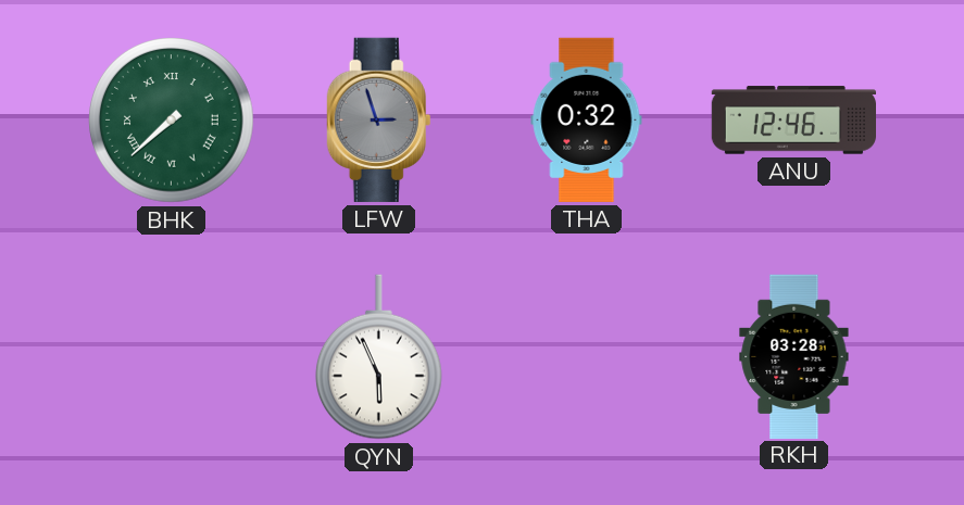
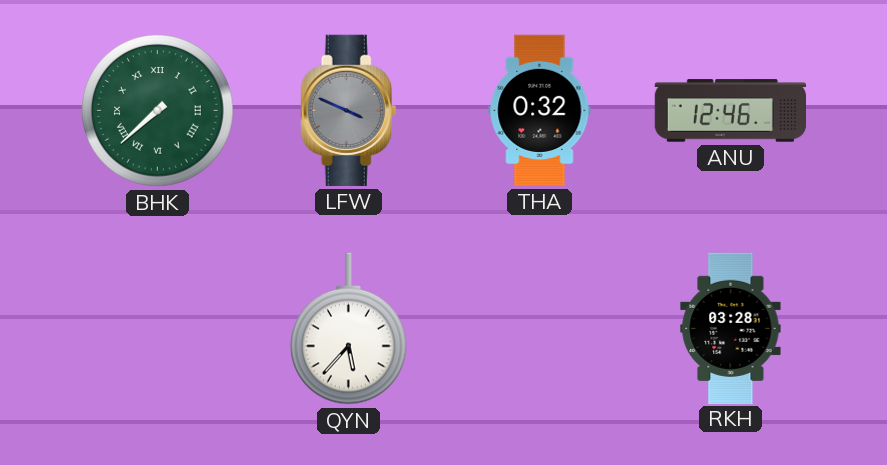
LFW: 2:57 -> 3:49 (349, 110)
QYN: 5:56 -> 5:37 (348, 329)
